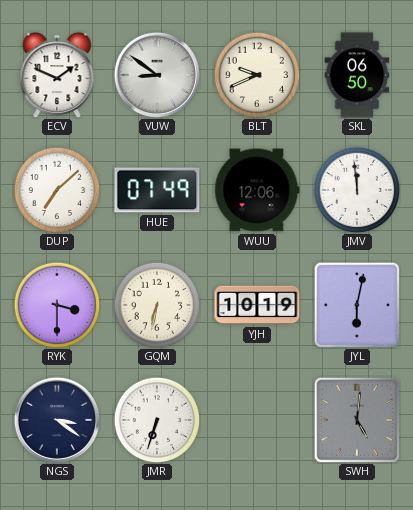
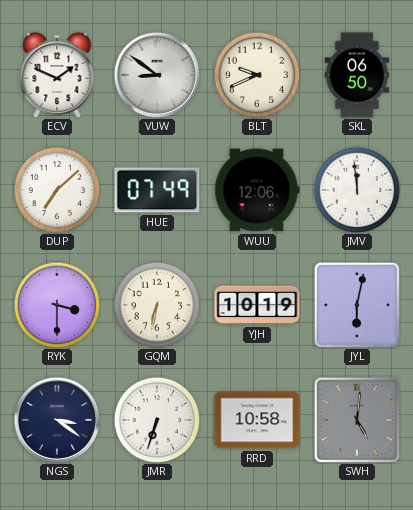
RRD: none -> 10:58 (257, 420)
